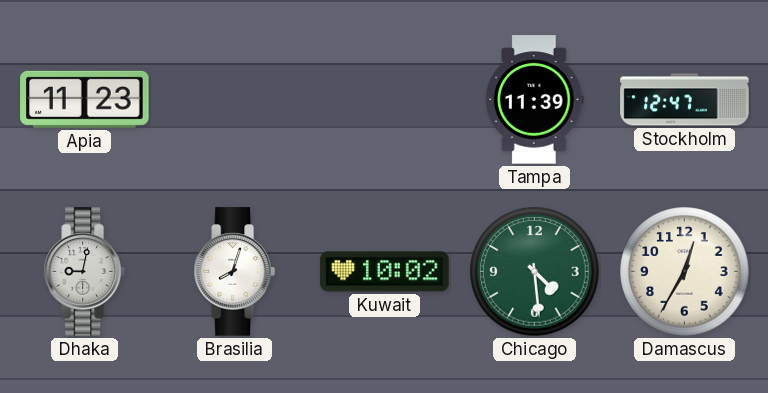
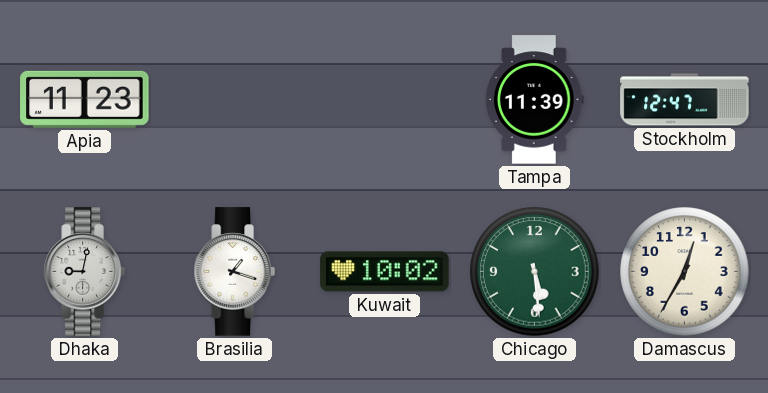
Brasilia: 8:03 -> 1:18 (234, 272)
Chicago: 4:29 -> 5:29 (535, 272)
